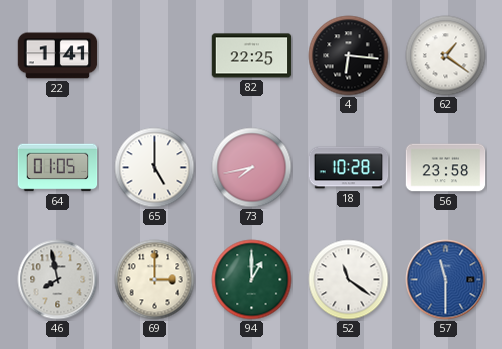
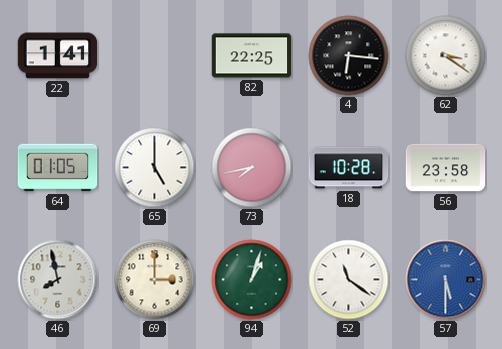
62: 1:21 -> 3:21 (446, 56)
94: 1:00 -> 1:03 (252, 280)
57: 11:30 -> 5:30 (446, 280)
